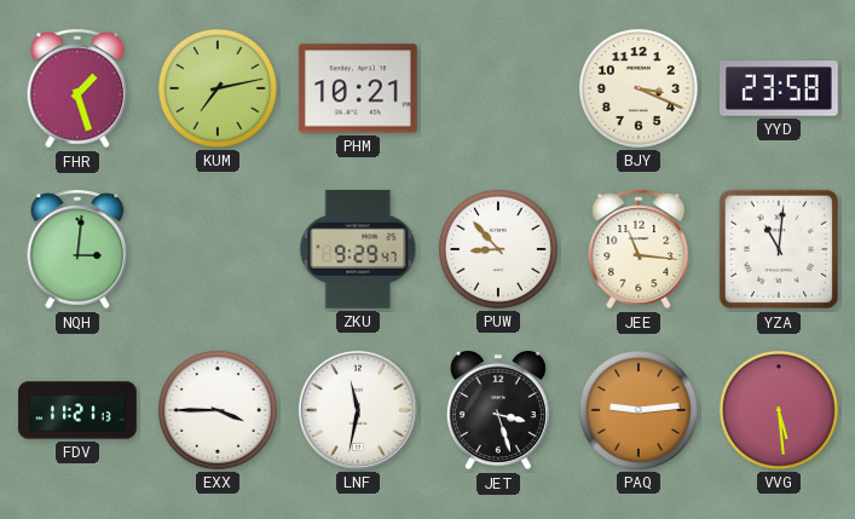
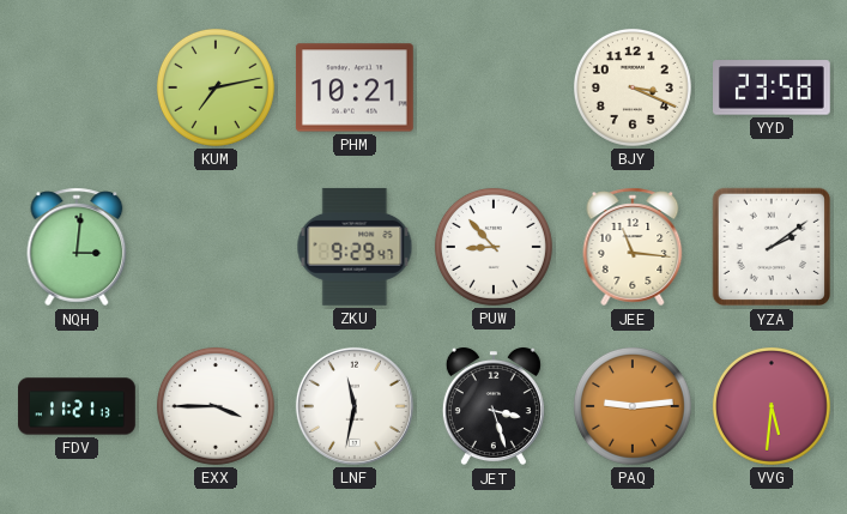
FHR: 1:27 -> none (77, 88)
YZA: 11:01 -> 2:09 (772, 247)
VVG: 5:29 -> 5:31 (772, 406)
